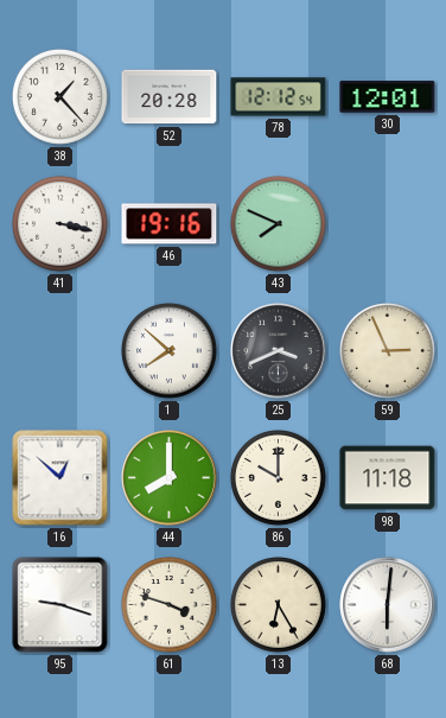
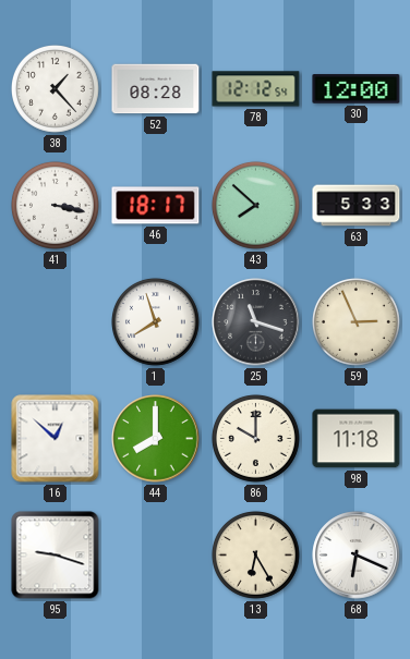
52: 20:28 -> 08:28 (156, 89)
30: 12:01 -> 12:00 (357, 89)
46: 19:16 -> 18:17 (156, 206)
43: 7:49 -> 7:52 (256, 206)
63: none -> 5:33 (357, 206)
1: 7:52 -> 7:57 (156, 322)
25: 3:41 -> 11:18 (256, 322)
61: 3:48 -> none (170, 605)
68: 6:01 -> 6:19 (357, 556)
